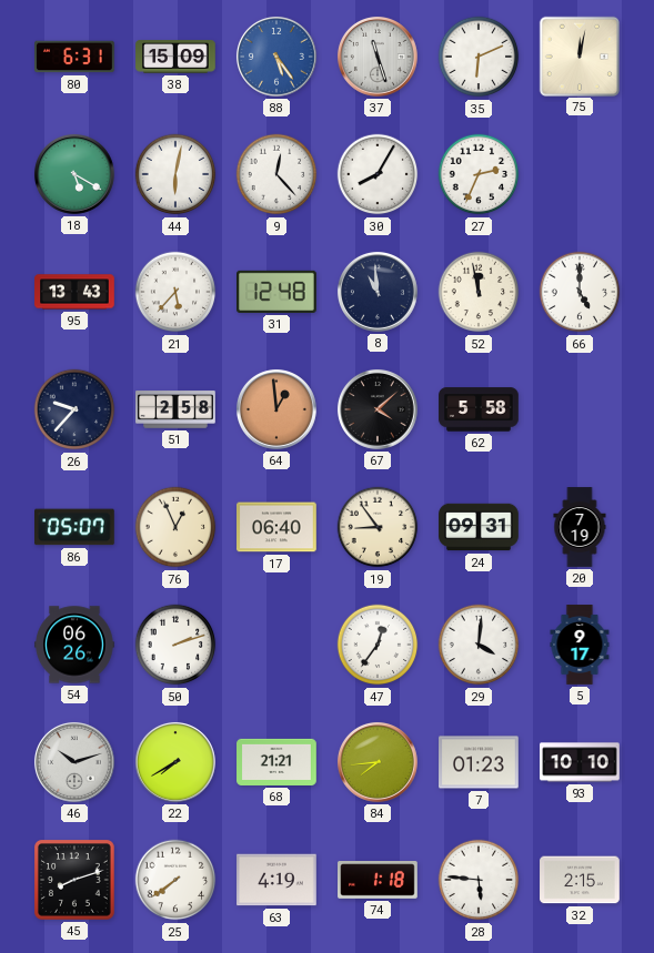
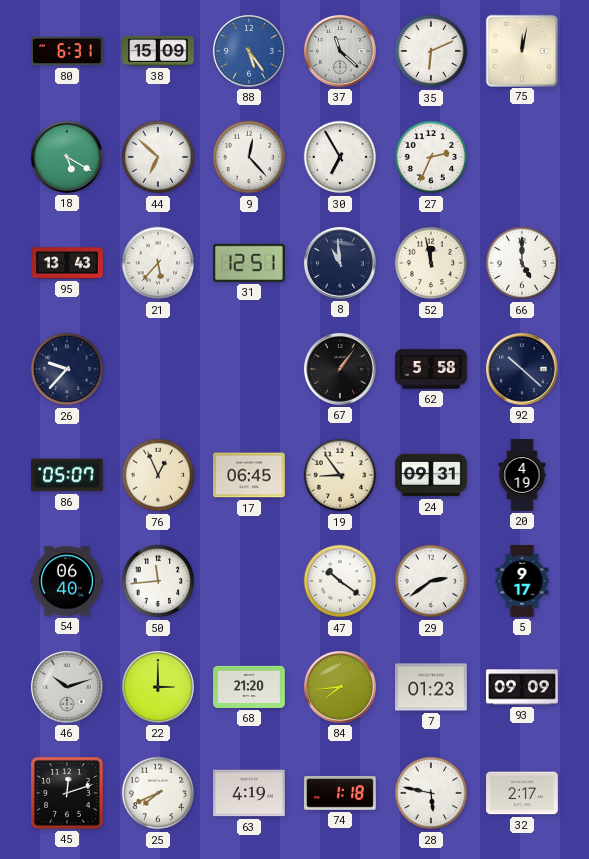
37: 11:27 -> 11:22 (340, 51)
44: 6:02 -> 6:52 (158, 157)
30: 8:05 -> 6:55 (340, 157)
31: 12:48 -> 12:51 (250, 263)
51: 2:58 -> none (175, 409)
64: 12:59 -> none (276, 409)
67: 4:08 -> 1:06 (340, 369)
92: none -> 10:22 (522, 369)
17: 06:40 -> 06:45 (250, 475)
20: 7:19 -> 4:19 (522, 475)
54: 06:26 -> 06:40 (67, 581)
50: 2:12 -> 11:44 (158, 581)
47: 12:36 -> 10:21 (340, 581)
29: 4:01 -> 2:39 (431, 581)
22: 7:40 -> 3:00 (158, 687)
68: 21:21 -> 21:20 (249, 687)
93: 10:10 -> 09:09 (522, 687)
45: 8:12 -> 12:12 (68, 794)
25: 7:39 -> 7:41 (158, 793)
28: 5:46 -> 5:47 (431, 793)
32: 2:15 -> 2:17 (522, 793)
